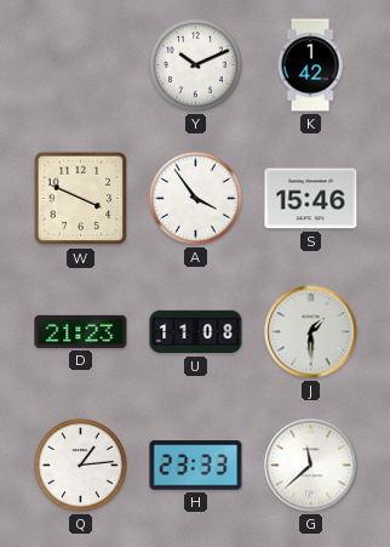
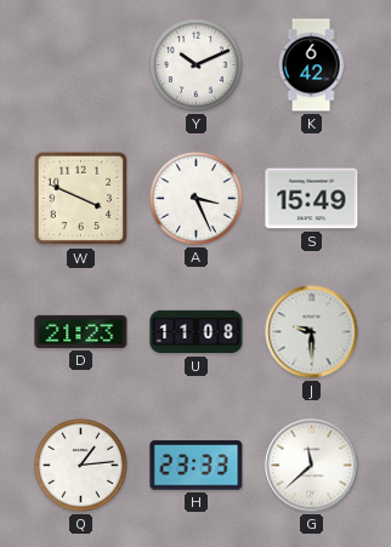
K: 1:42 -> 6:42 (311, 65)
A: 3:54 -> 3:26 (197, 199)
S: 15:46 -> 15:49 (312, 199)
J: 1:30 -> 9:30 (312, 332)
